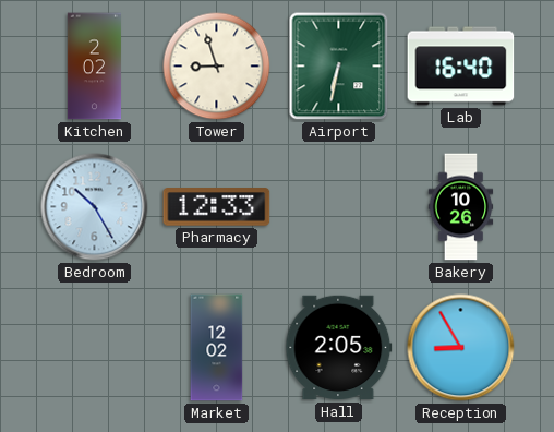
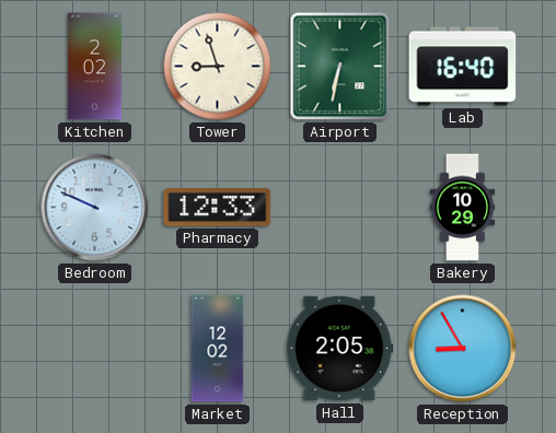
Bedroom: 10:25 -> 9:49 (95, 208)
Bakery: 10:26 -> 10:29 (463, 208)
